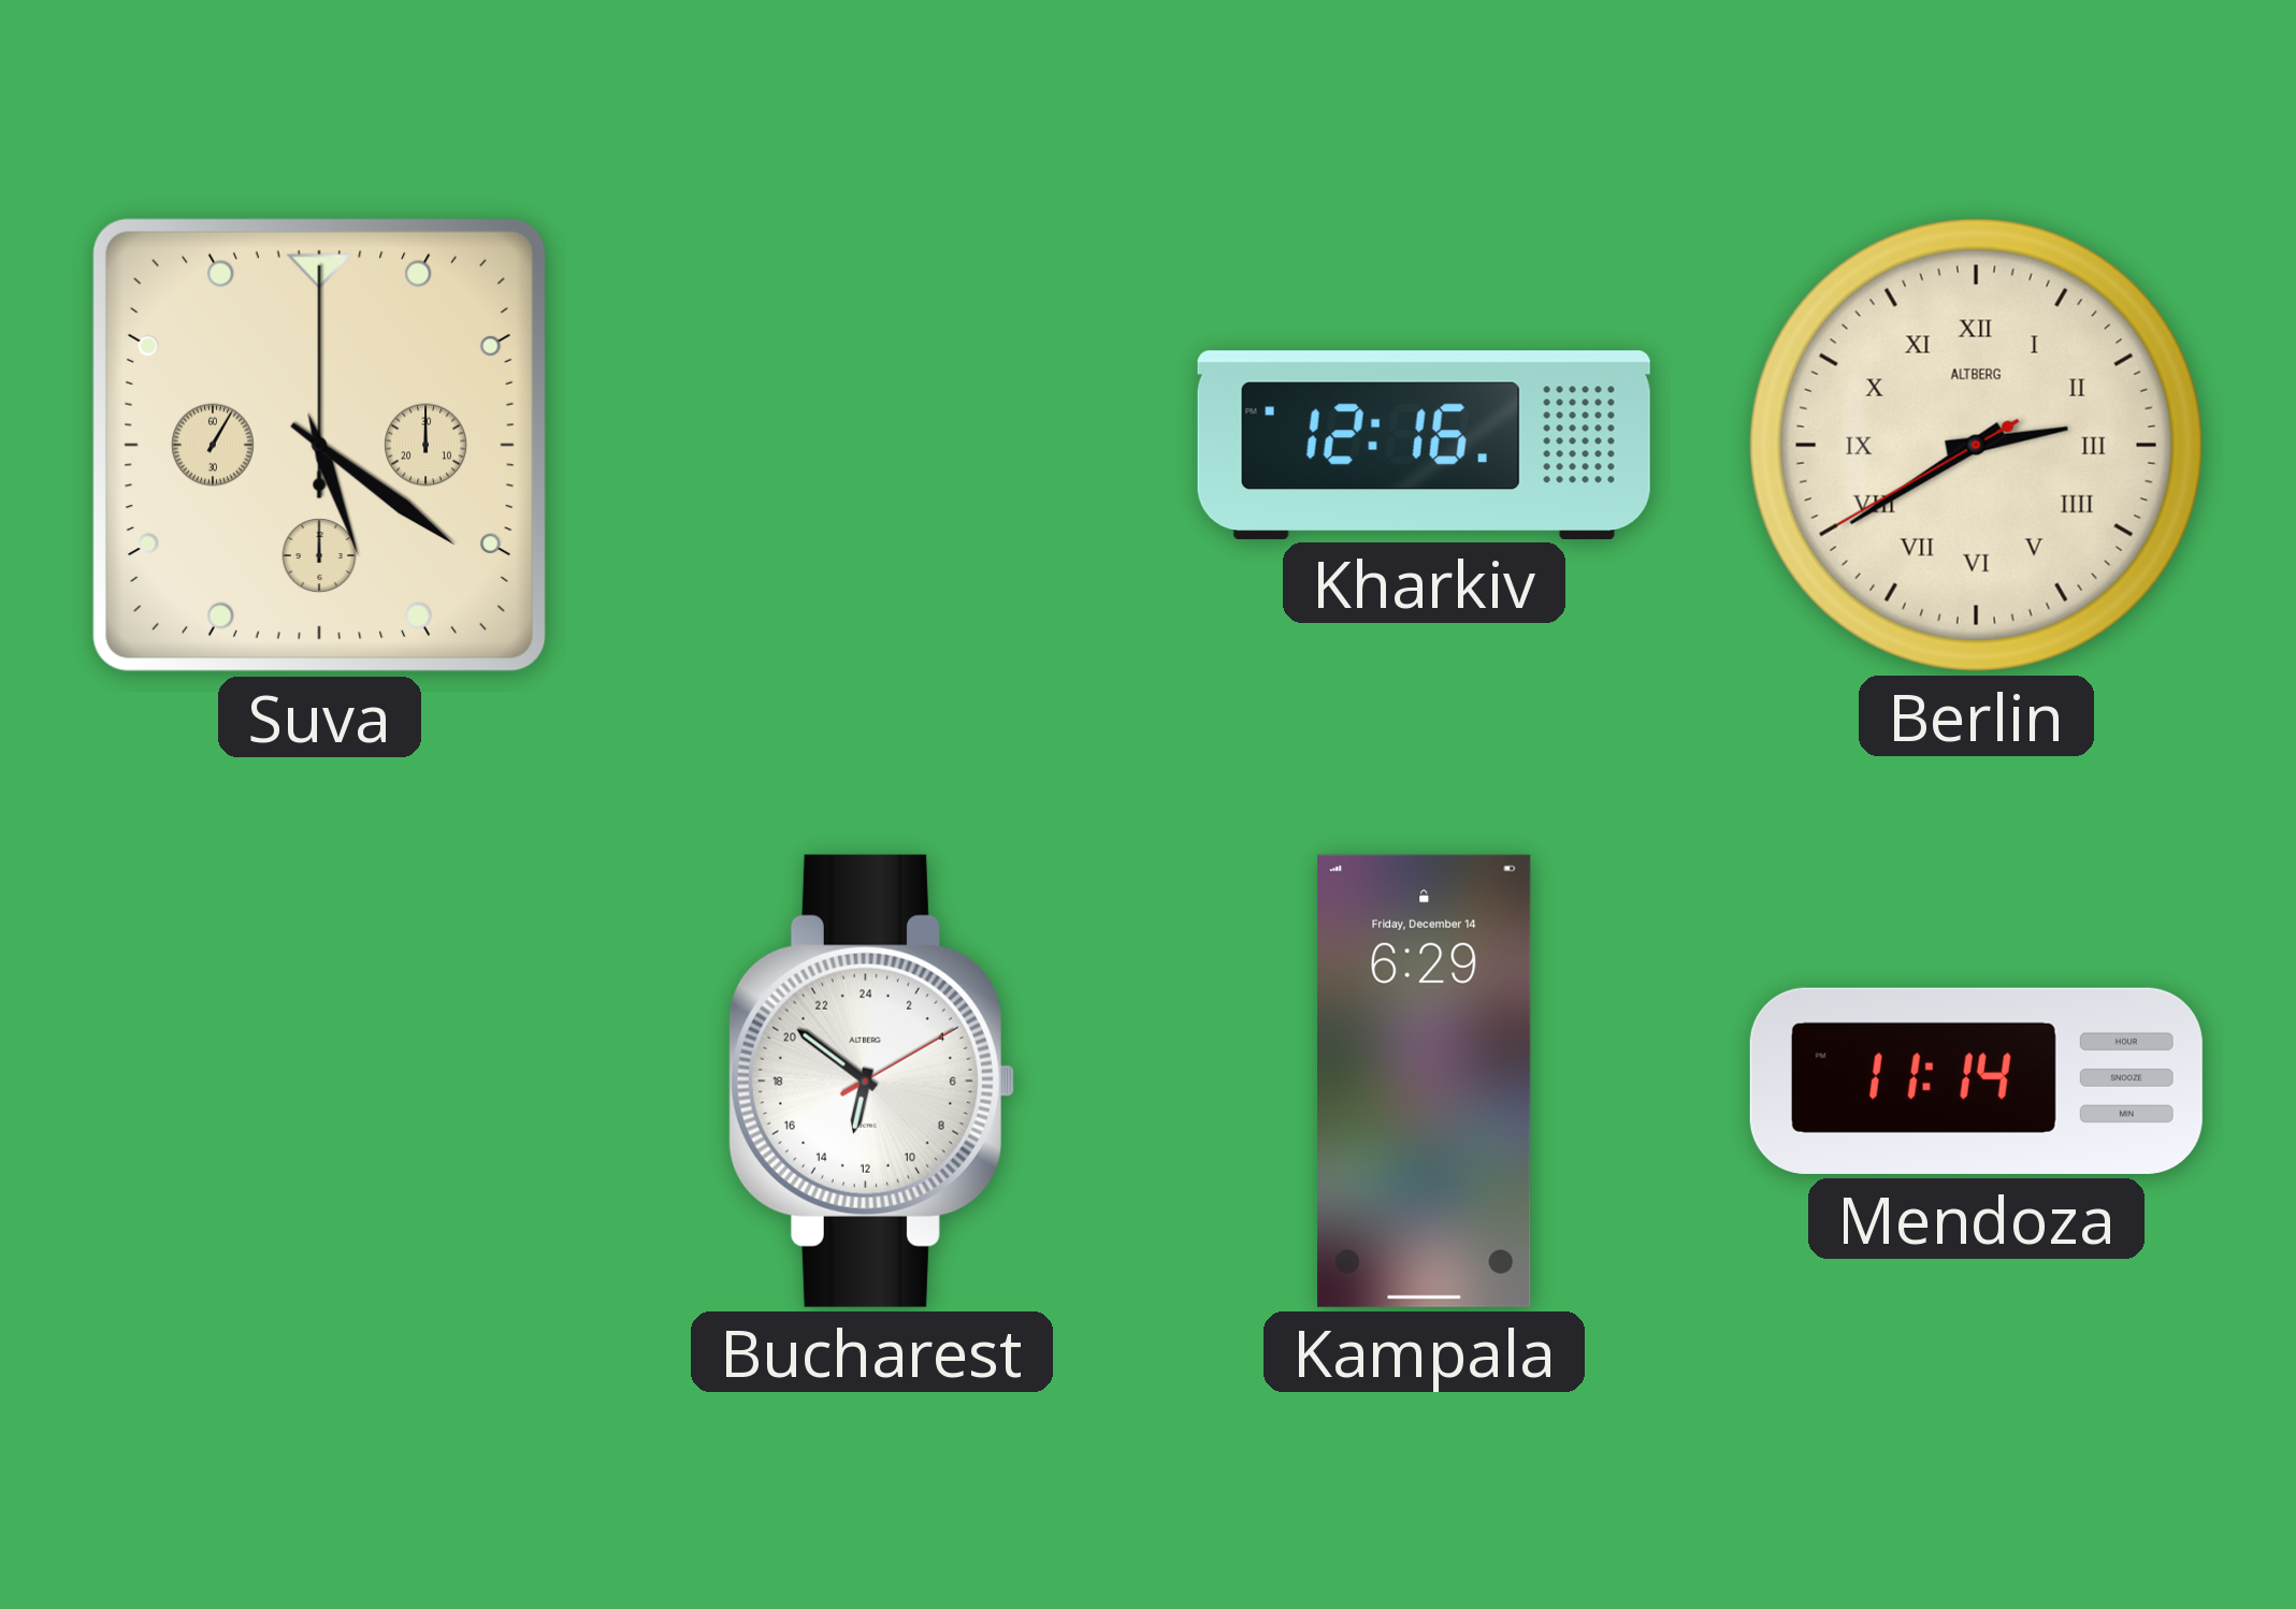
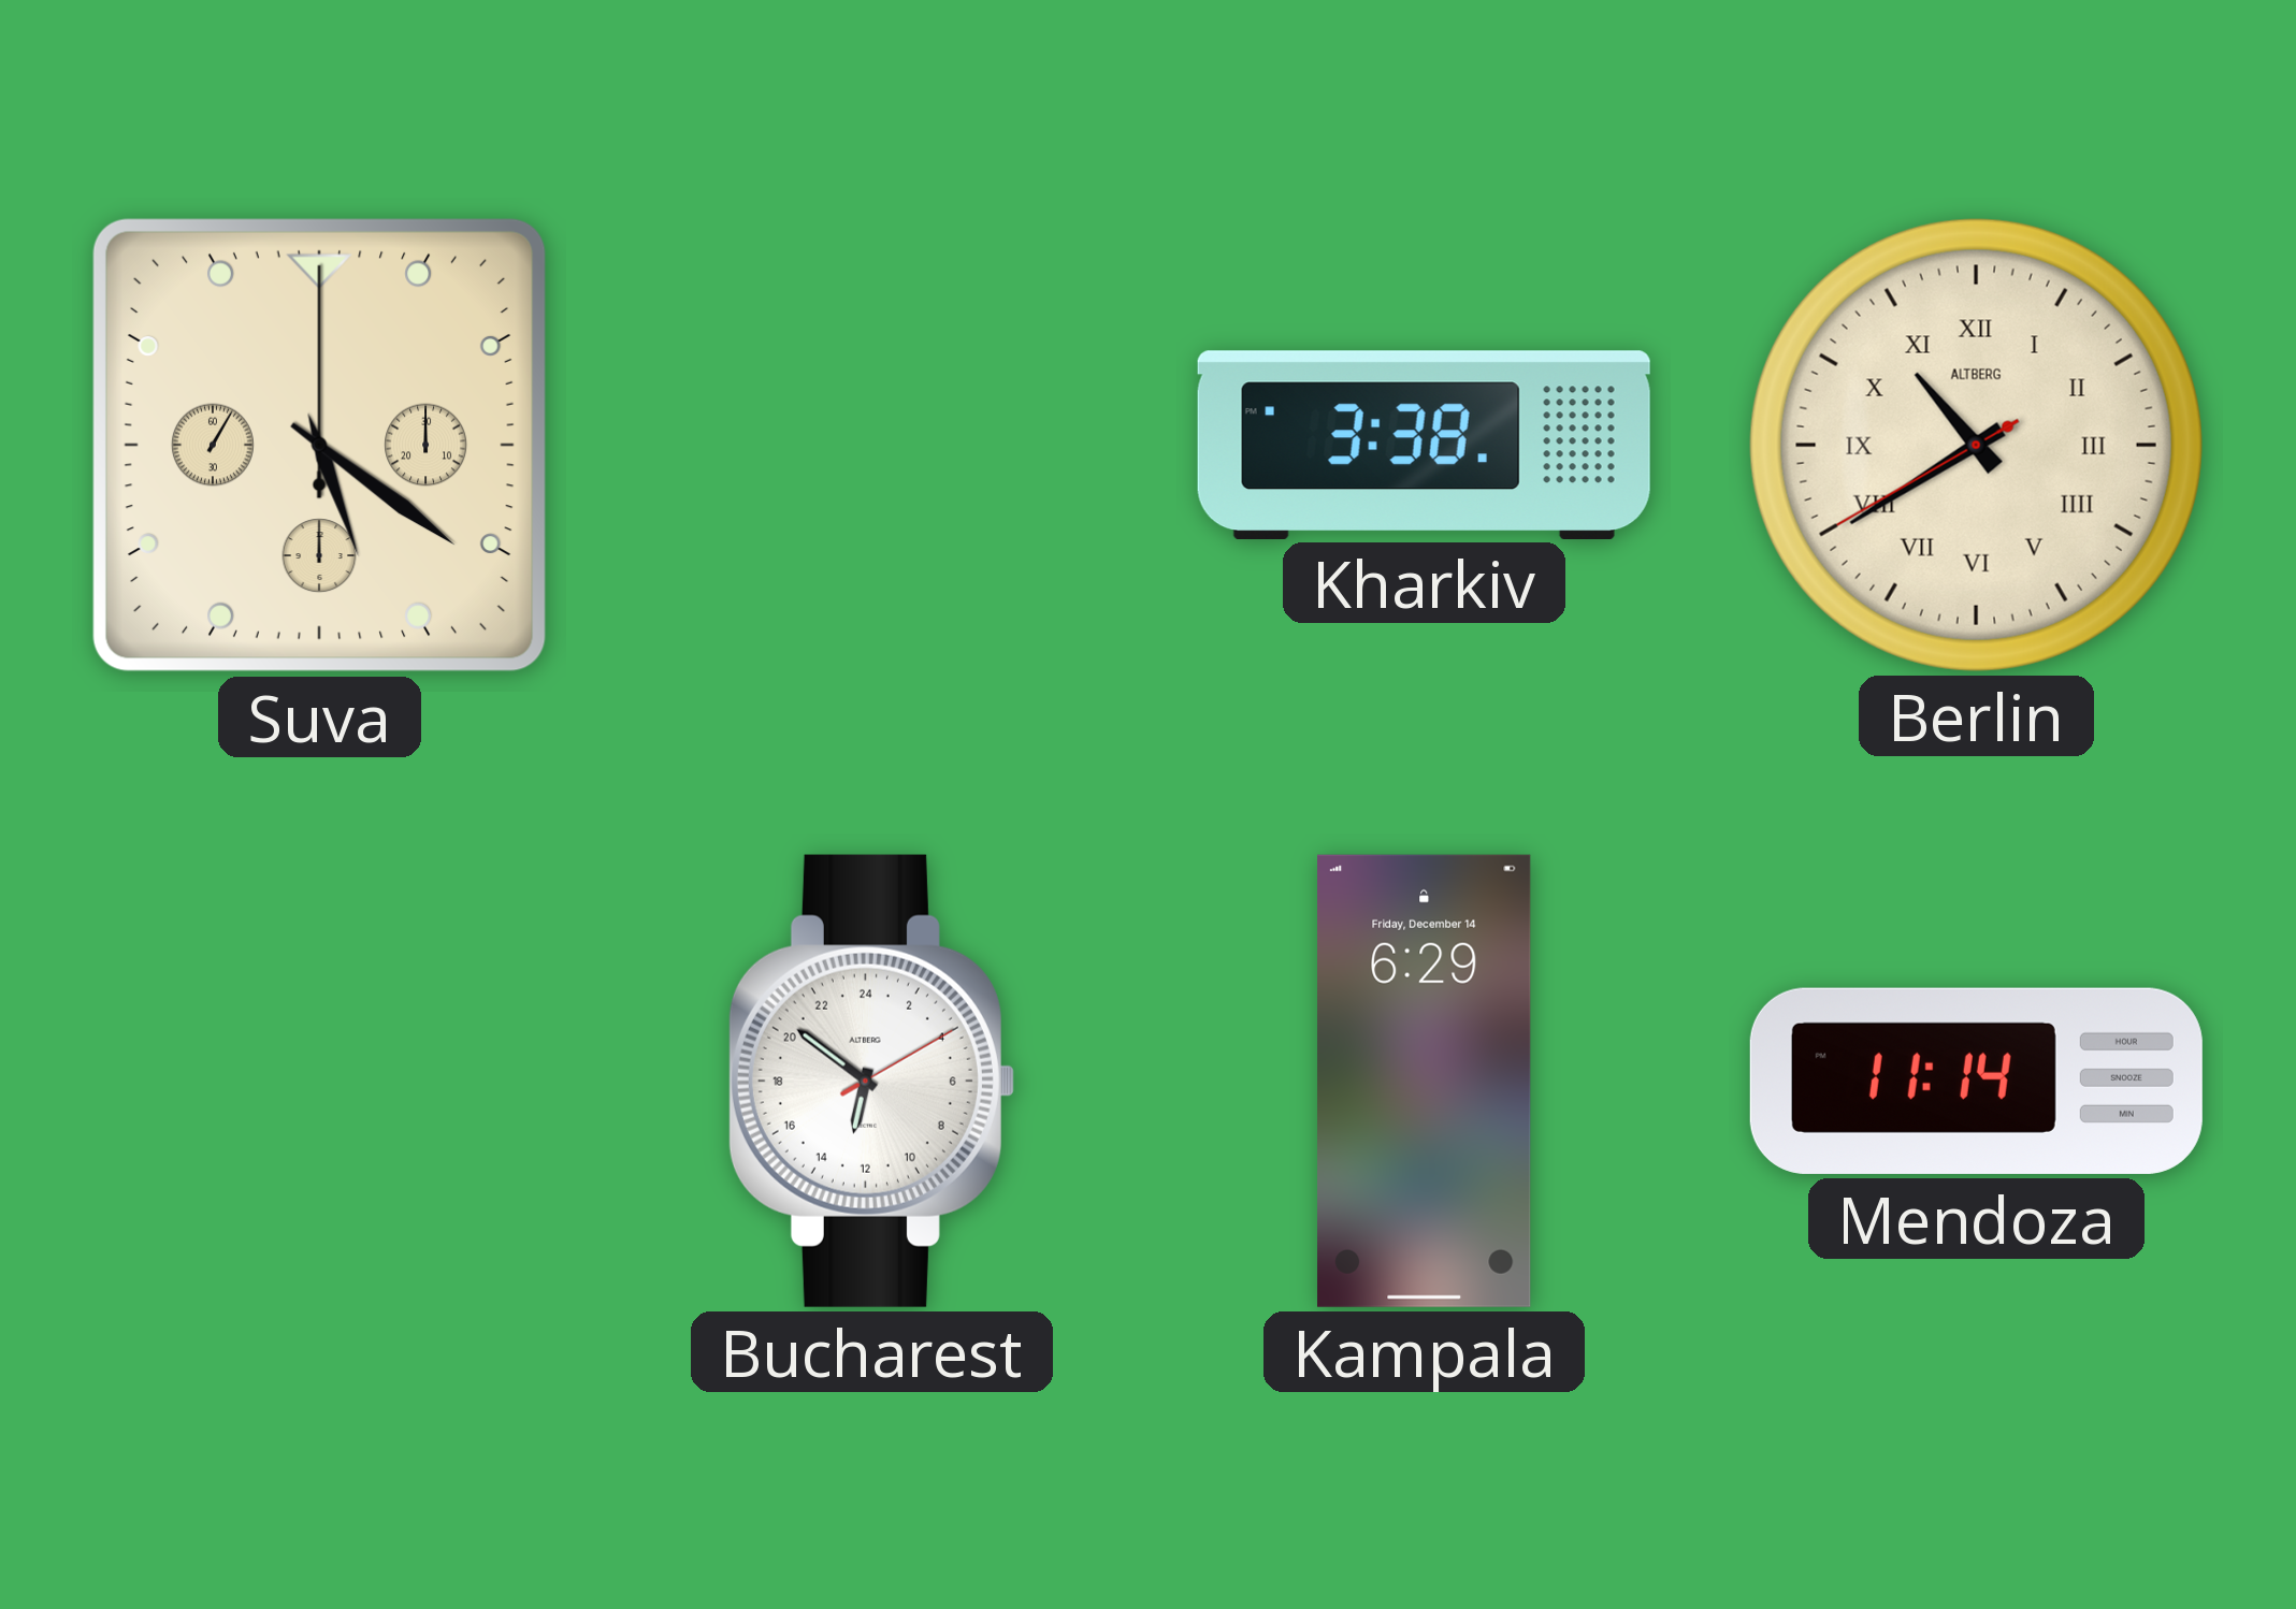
Kharkiv: 12:16 -> 3:38 (1424, 445)
Berlin: 2:39 -> 10:39 (1976, 445)
